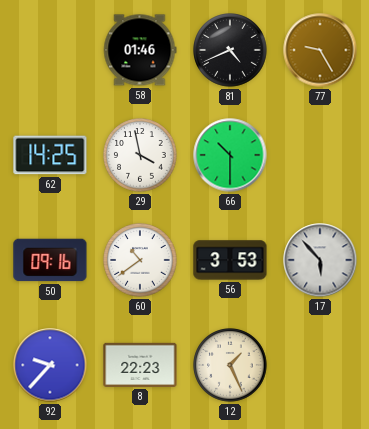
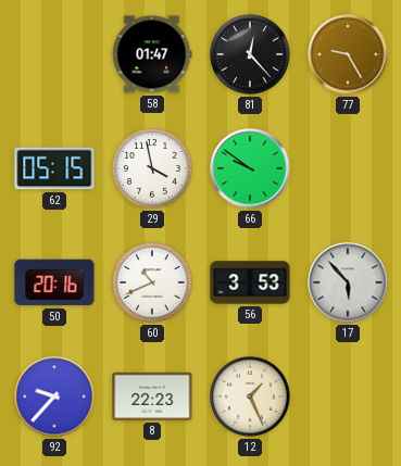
58: 01:46 -> 01:47 (152, 54)
81: 4:41 -> 12:23 (250, 54)
62: 14:25 -> 05:15 (54, 168)
66: 10:30 -> 9:51 (250, 168)
50: 09:16 -> 20:16 (54, 282)
60: 10:39 -> 10:41 (152, 282)
